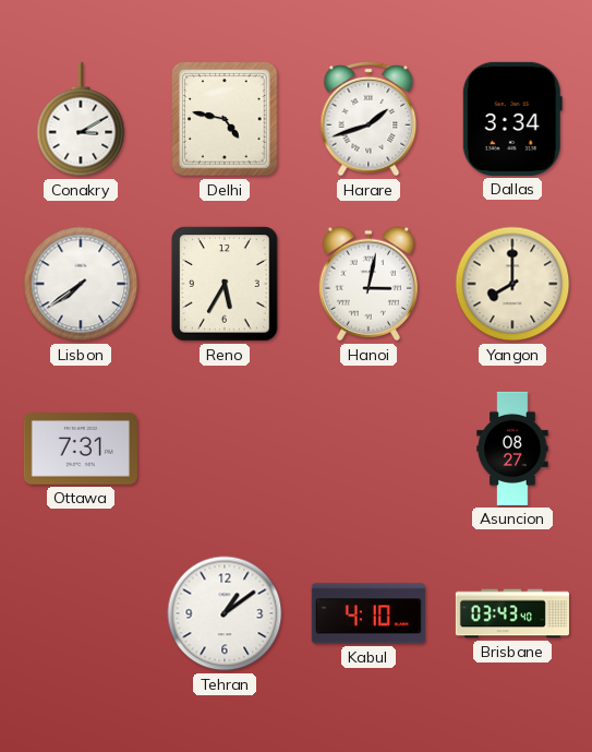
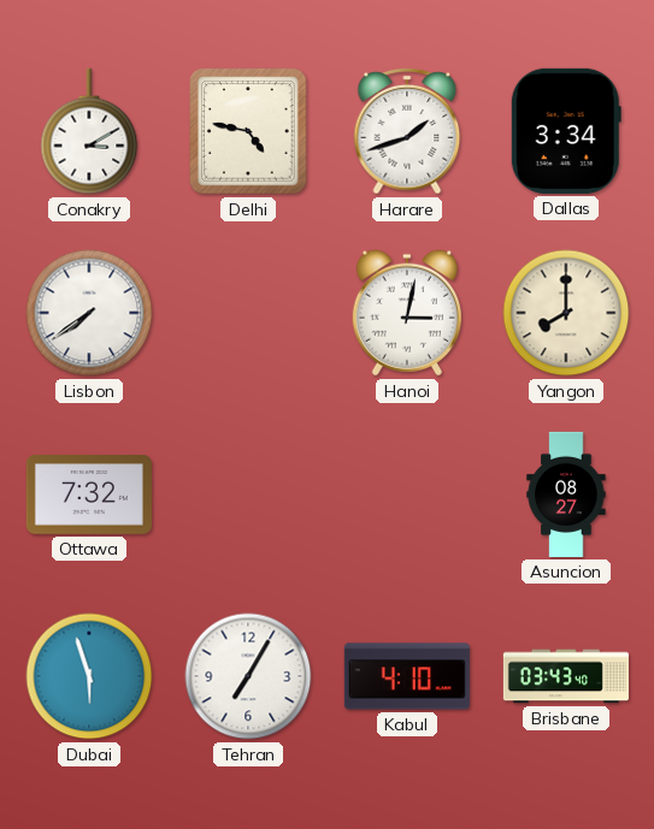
Reno: 5:35 -> none (225, 284)
Ottawa: 7:31 -> 7:32 (89, 495)
Dubai: none -> 5:57 (89, 676)
Tehran: 1:09 -> 7:05 (248, 676)
